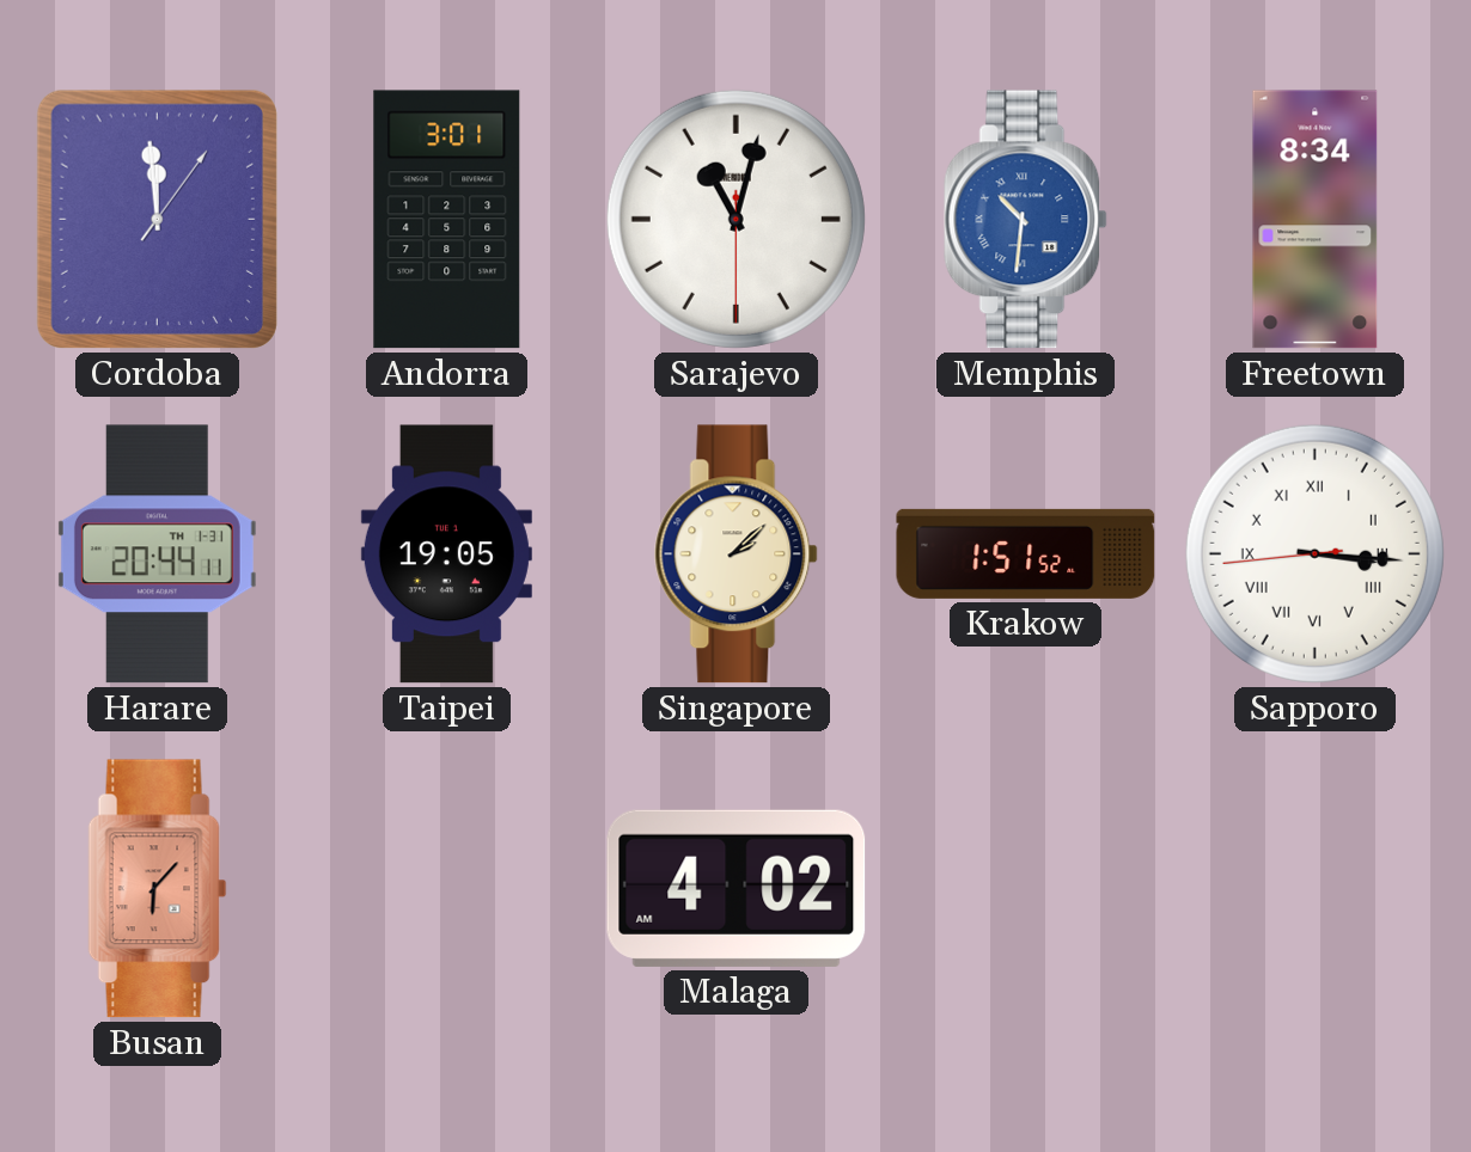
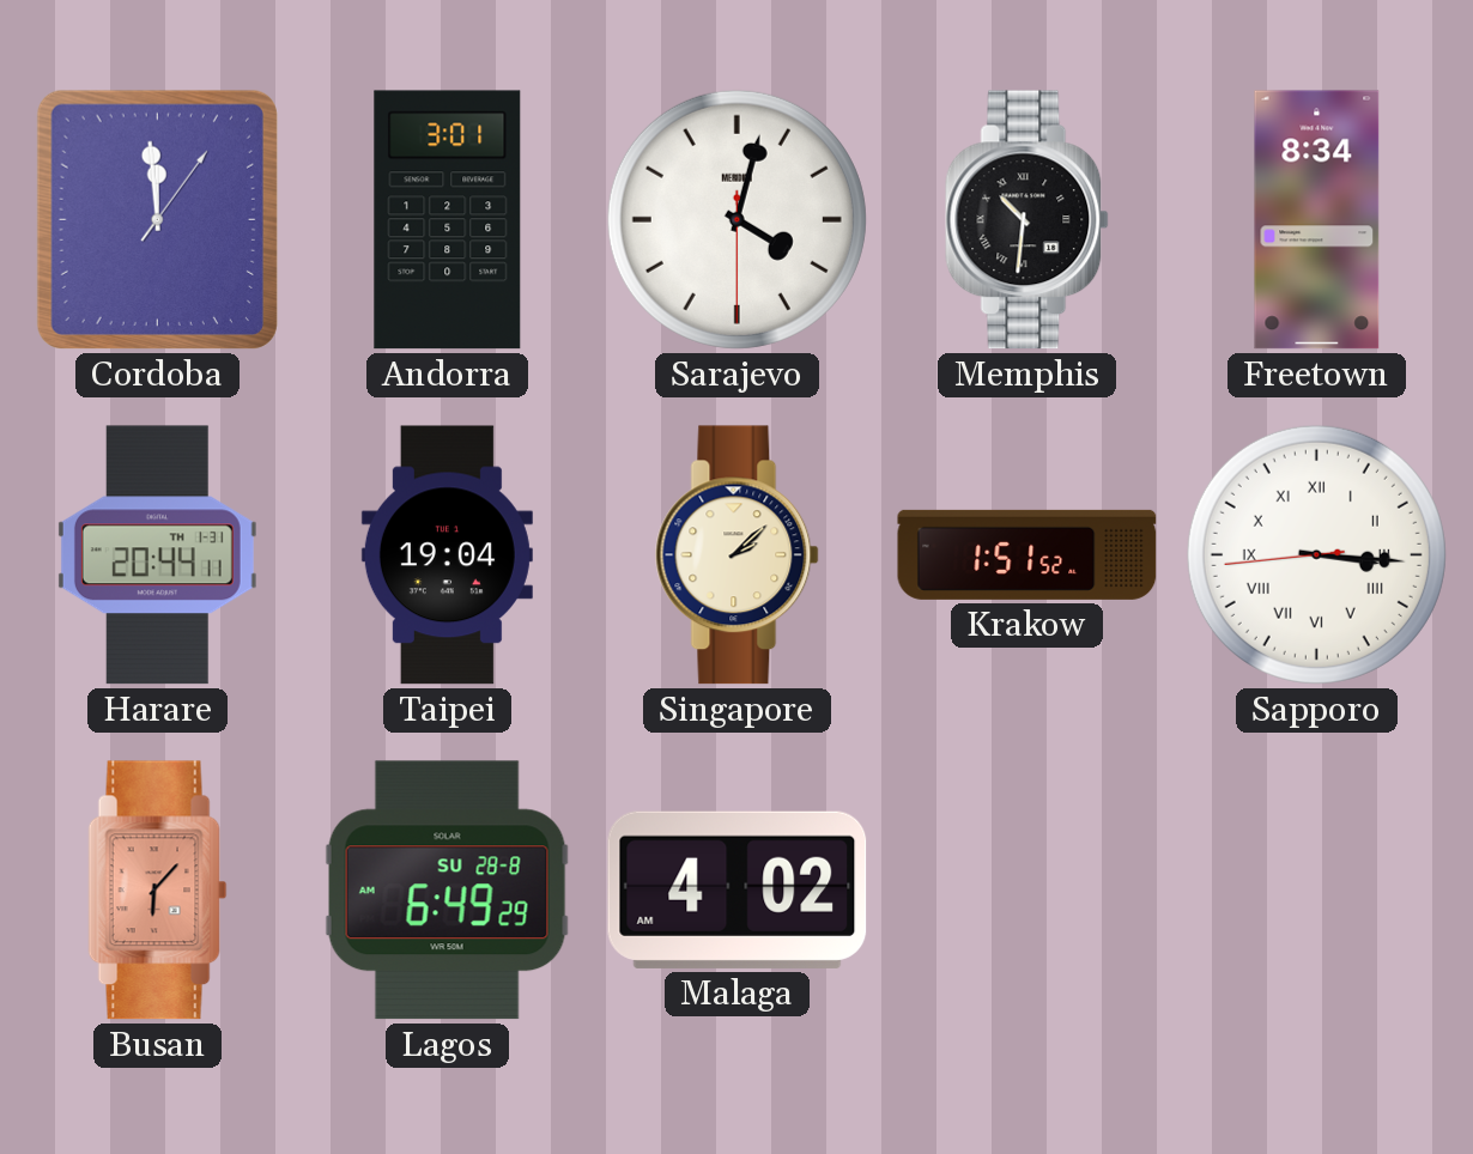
Sarajevo: 11:02 -> 4:02 (736, 219)
Memphis dial: blue -> black (1028, 220)
Taipei: 19:05 -> 19:04 (447, 555)
Lagos: none -> 6:49 (447, 891)
